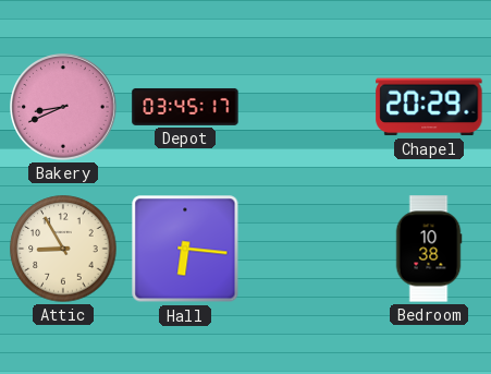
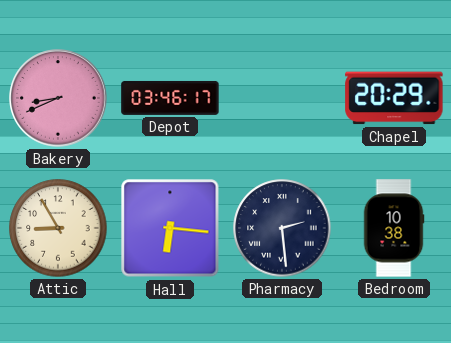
Depot: 03:45 -> 03:46 (170, 98)
Pharmacy: none -> 2:29 (282, 228)
